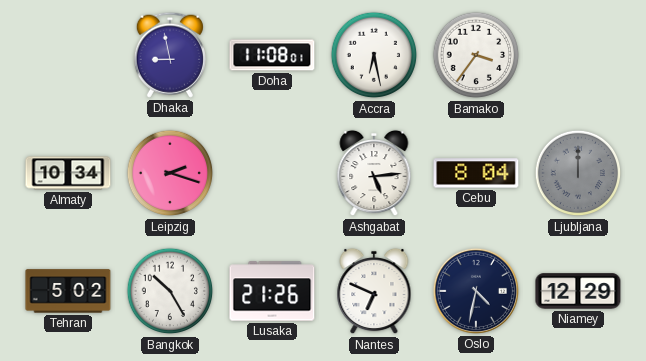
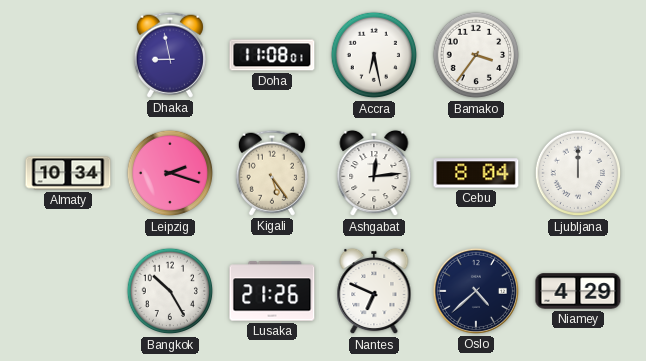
Kigali: none -> 5:24 (272, 173)
Ashgabat: 5:14 -> 12:14 (374, 173)
Ljubljana dial: grey -> white (578, 173)
Tehran: 5:02 -> none (68, 291)
Oslo: 4:32 -> 4:38 (476, 291)
Niamey: 12:29 -> 4:29 (578, 291)
